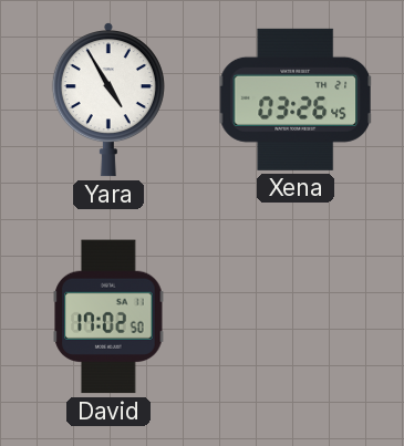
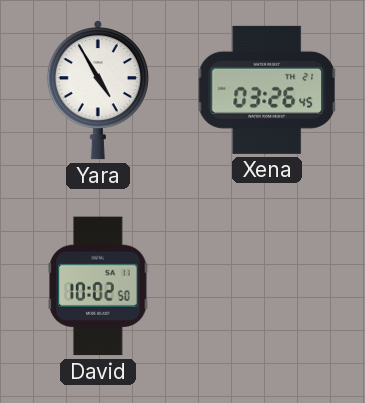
David: 17:02 -> 10:02 (98, 286)
